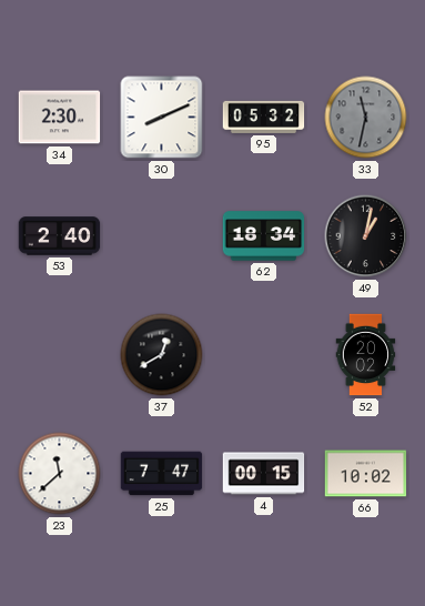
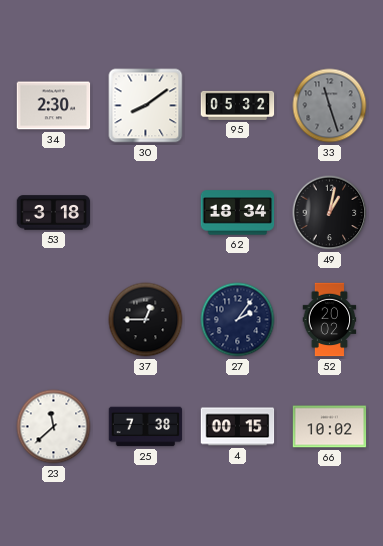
30: 8:11 -> 8:09 (146, 106)
33: 11:32 -> 11:27 (330, 106)
53: 2:40 -> 3:18 (54, 213)
37: 12:40 -> 12:45 (146, 320)
27: none -> 2:06 (238, 320)
25: 7:47 -> 7:38 (146, 427)
